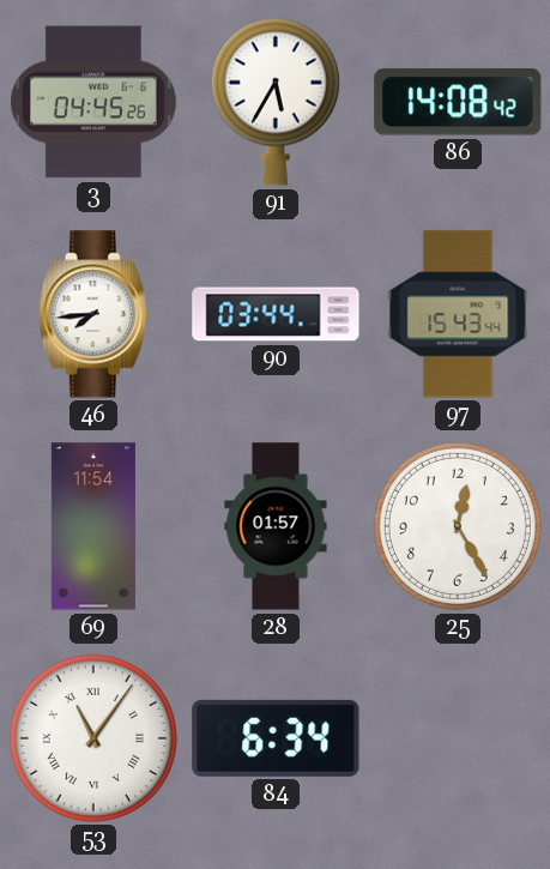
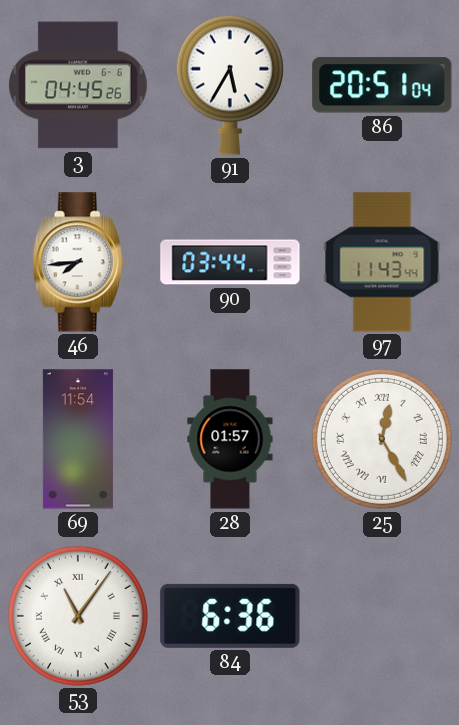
86: 14:08 -> 20:51 (382, 85)
97: 15:43 -> 11:43 (382, 262)
25 numerals: Arabic -> Roman (382, 439)
84: 6:34 -> 6:36 (230, 616)
